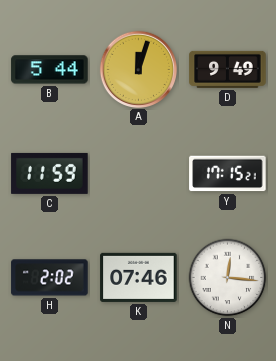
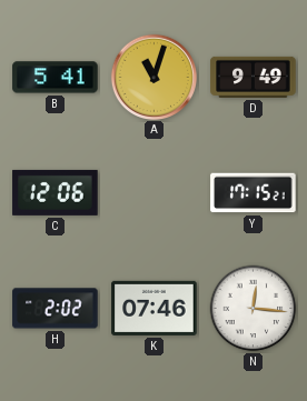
B: 5:44 -> 5:41 (56, 78)
A: 12:03 -> 11:03 (153, 77)
C: 11:59 -> 12:06 (56, 192)
